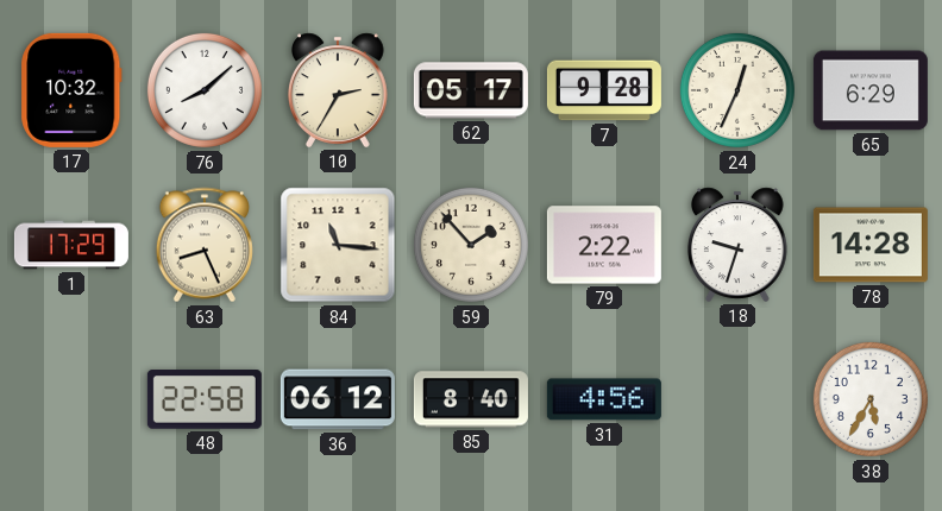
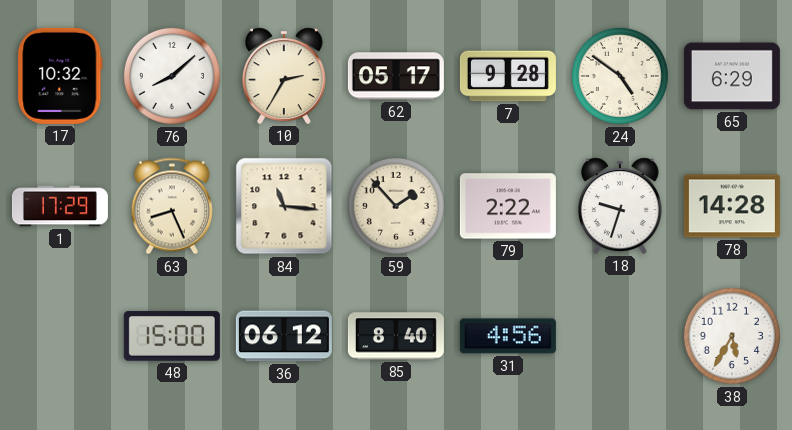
24: 12:34 -> 4:51 (620, 76)
48: 22:58 -> 15:00 (172, 336)
